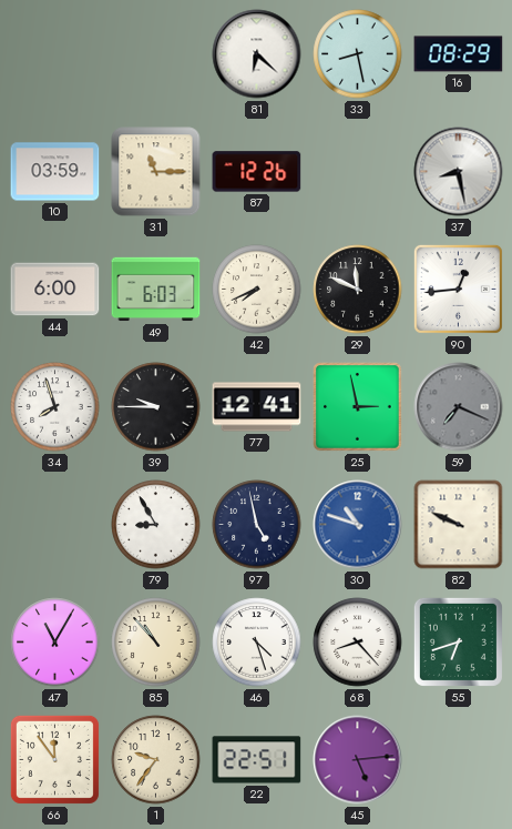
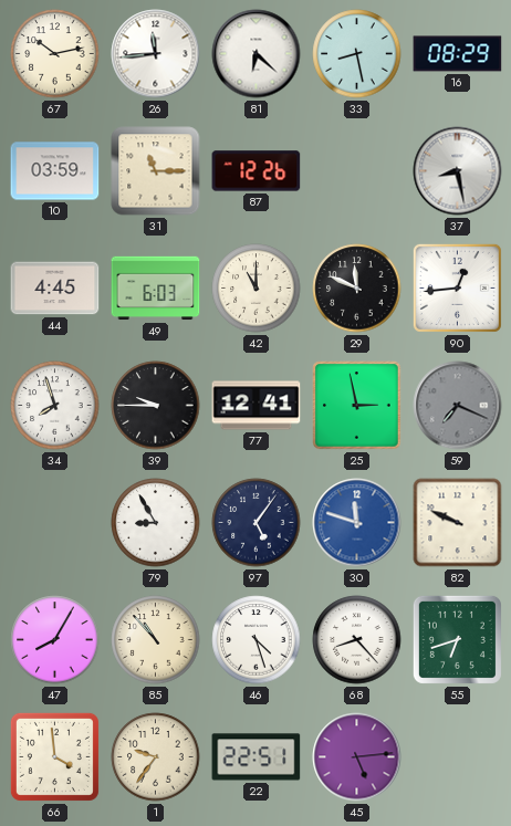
67: none -> 10:13 (55, 54)
26: none -> 11:44 (156, 54)
44: 6:00 -> 4:45 (55, 289)
42: 7:41 -> 11:00 (257, 289)
97: 4:58 -> 5:06 (257, 523)
30: 10:48 -> 11:48 (357, 523)
47: 11:05 -> 8:05 (55, 640)
66: 11:54 -> 3:59 (54, 756)
